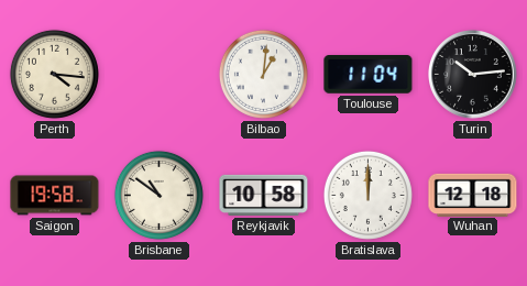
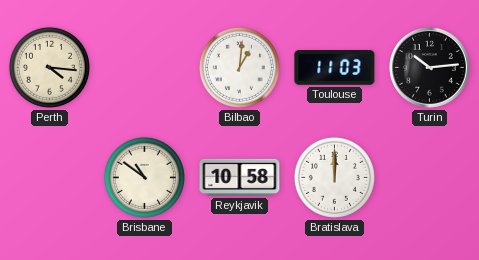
Toulouse: 11:04 -> 11:03 (335, 68)
Saigon: 19:58 -> none (55, 196)
Wuhan: 12:18 -> none (473, 195)
